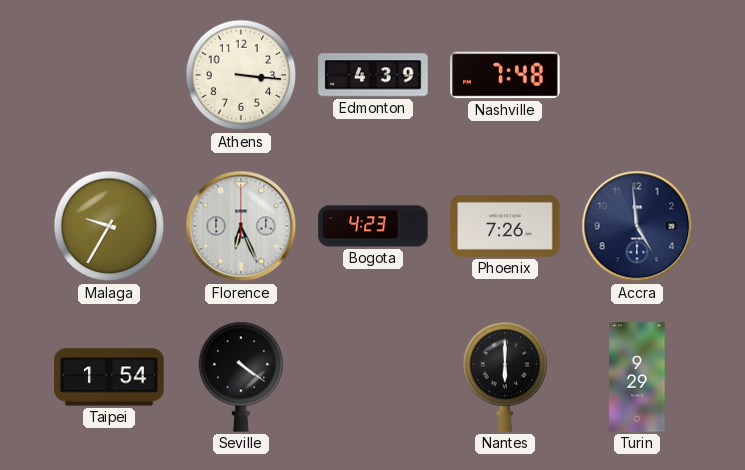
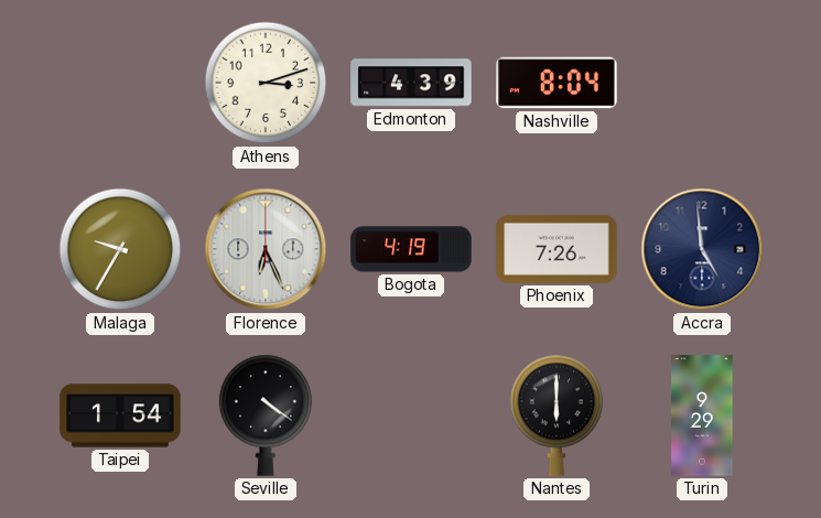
Athens: 3:16 -> 3:12 (266, 83)
Nashville: 7:48 -> 8:04 (557, 83)
Bogota: 4:23 -> 4:19 (411, 249)
